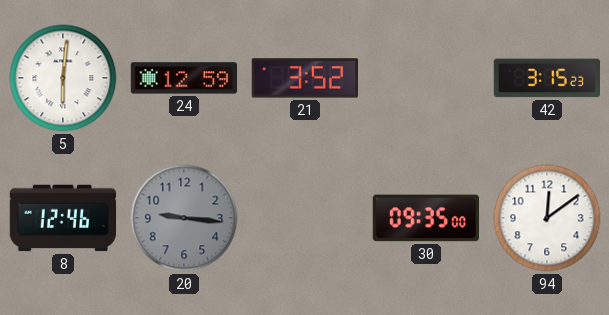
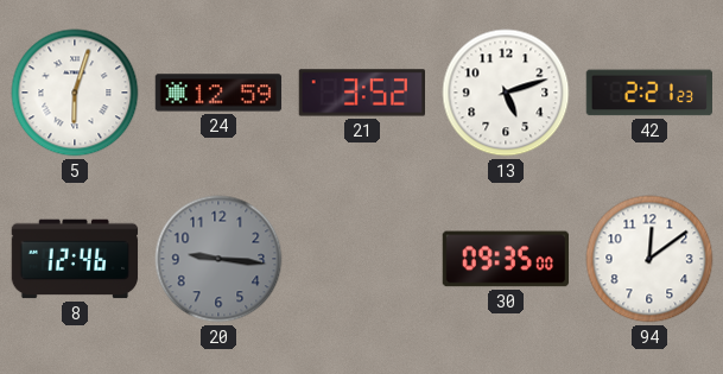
5: 6:01 -> 6:03 (75, 93)
13: none -> 5:12 (506, 93)
42: 3:15 -> 2:21 (648, 93)
